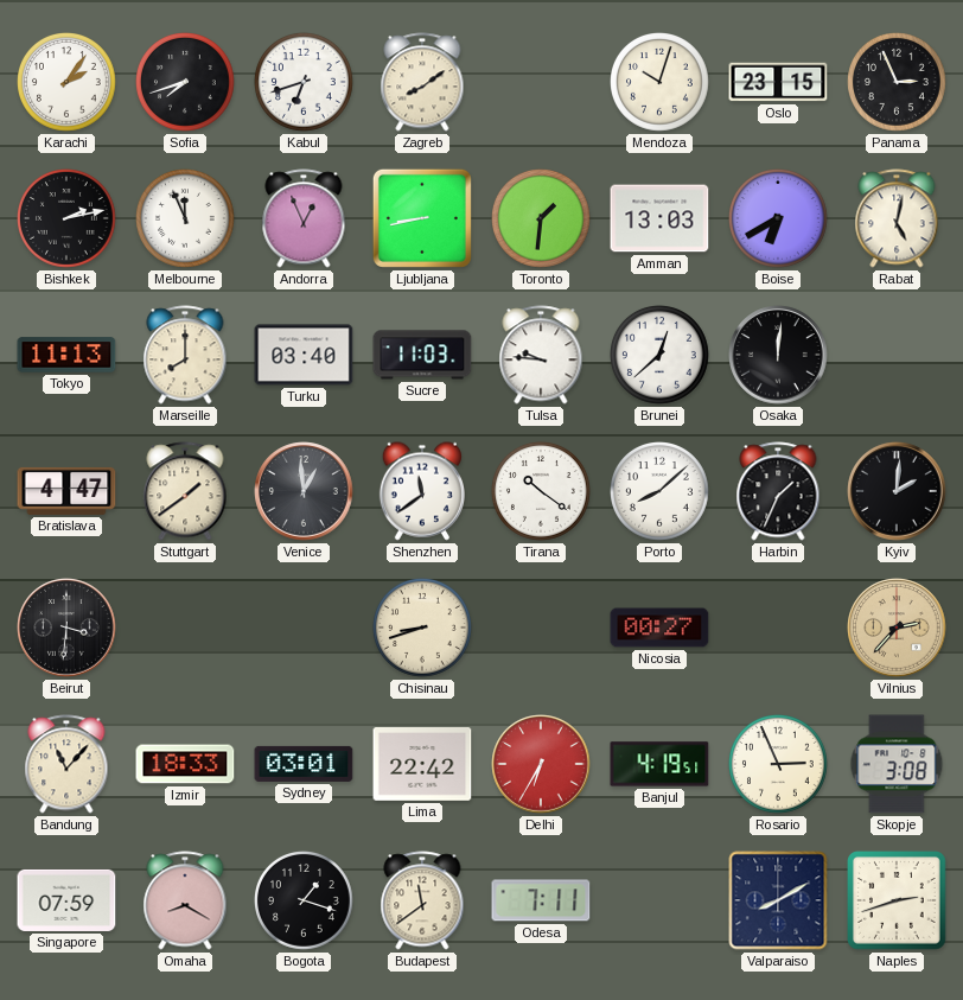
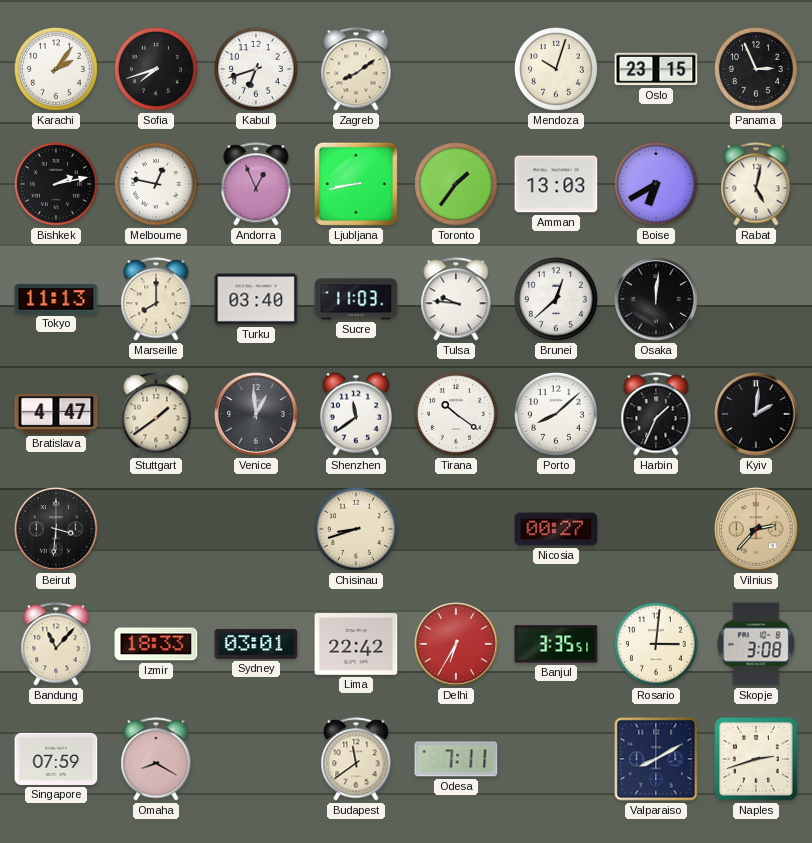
Melbourne: 11:56 -> 12:47 (157, 185)
Toronto: 1:31 -> 1:36 (457, 185)
Banjul: 4:19 -> 3:35 (556, 644)
Rosario: 2:56 -> 3:01 (657, 645)
Bogota: 1:18 -> none (305, 902)
